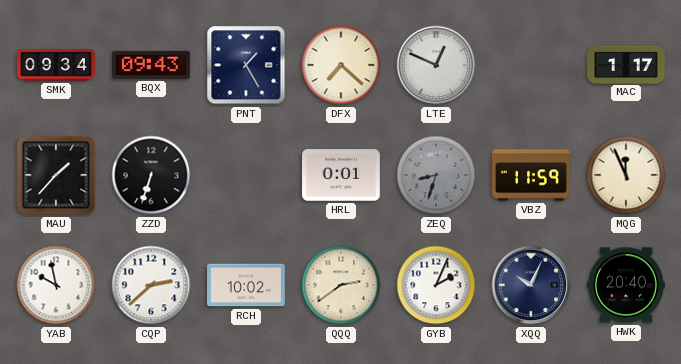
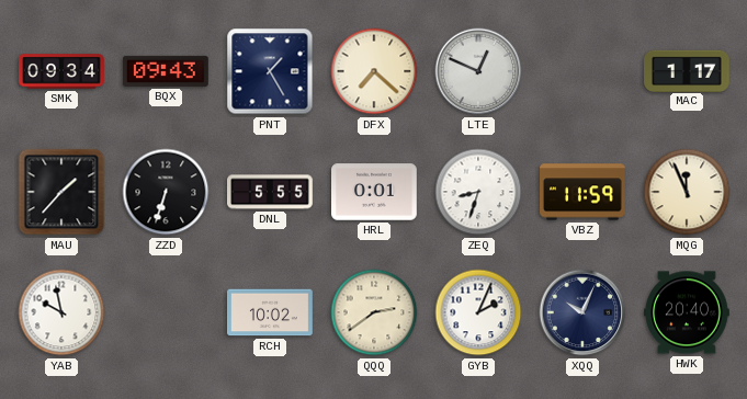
DNL: none -> 5:55 (271, 192)
ZEQ dial: grey -> white (478, 192)
CQP: 2:38 -> none (151, 285)
